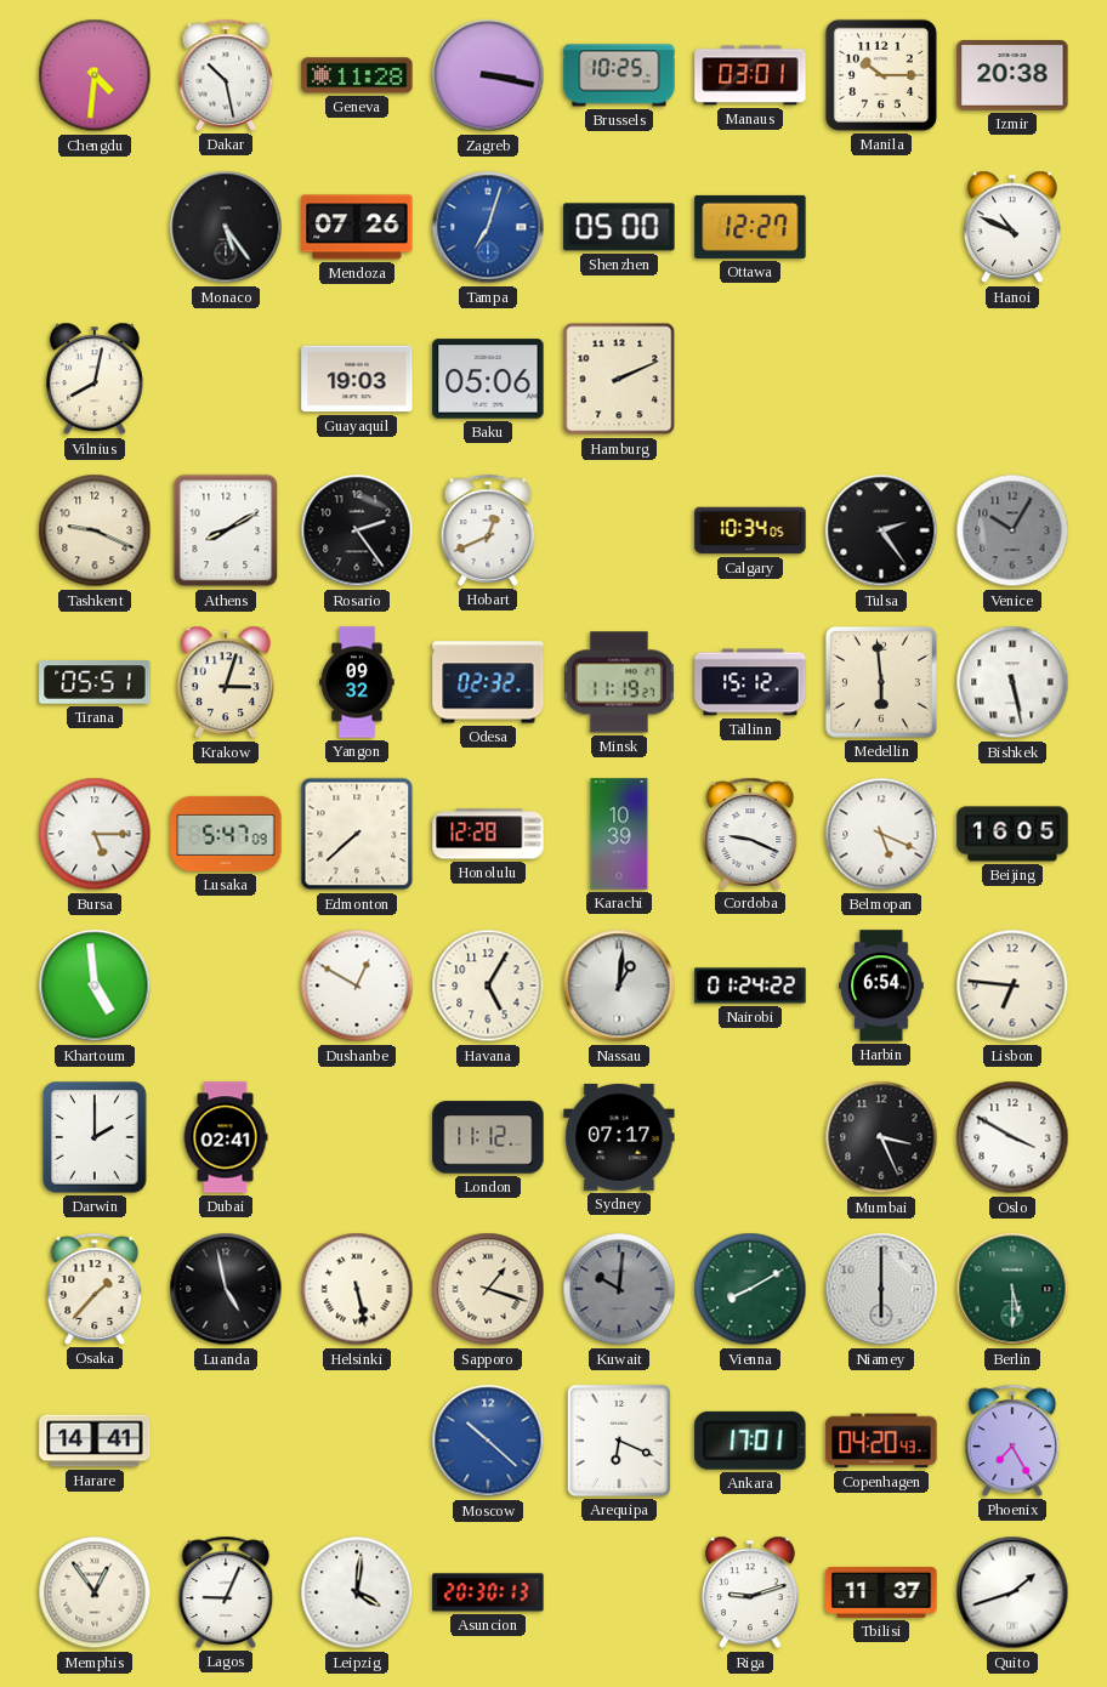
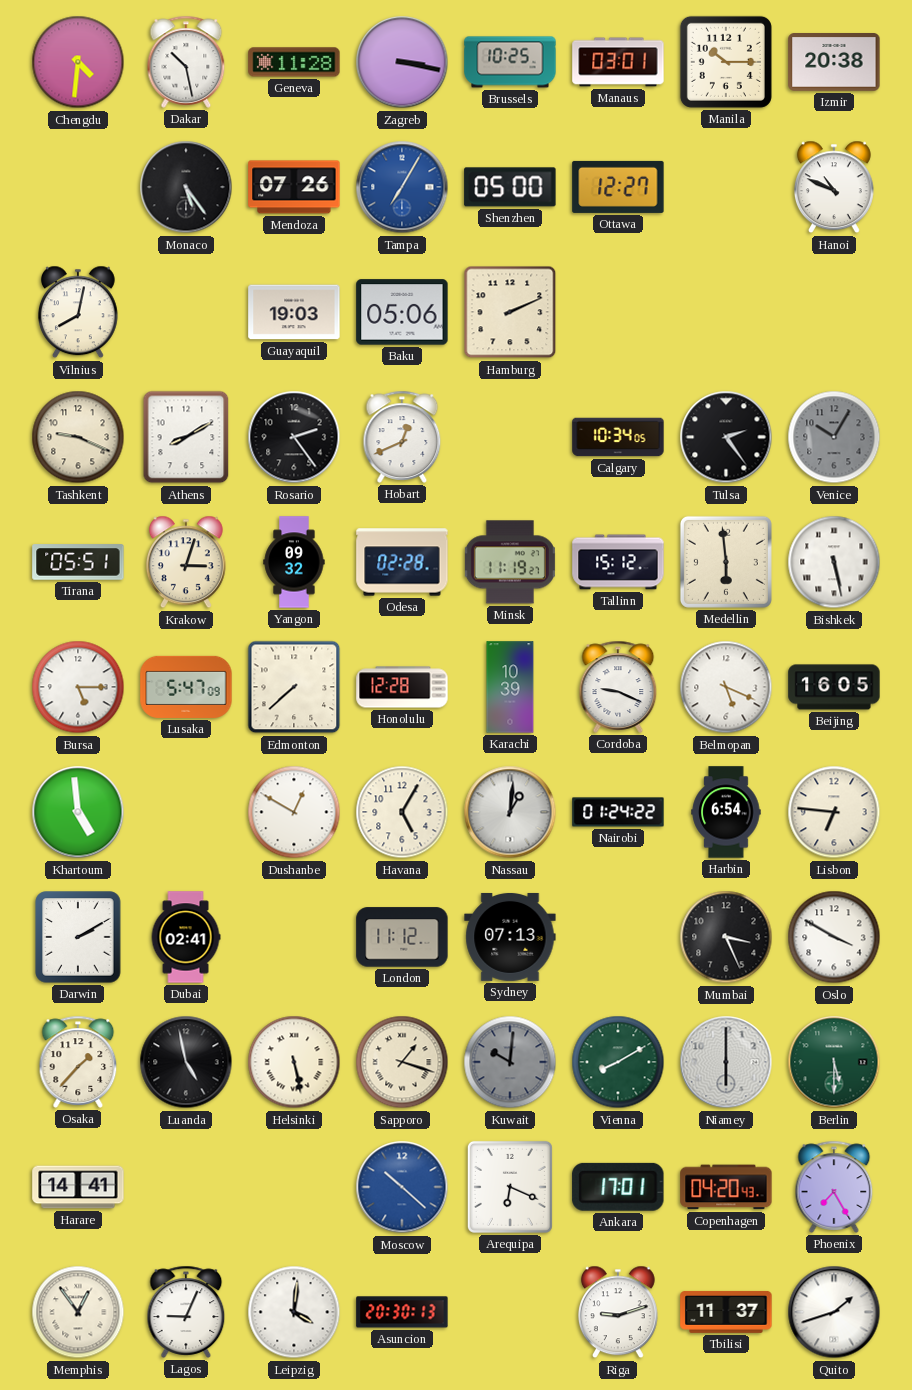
Tampa: 7:03 -> 7:05 (402, 187)
Odesa: 02:32 -> 02:28 (402, 562)
Darwin: 2:00 -> 2:10 (78, 937)
Sydney: 07:17 -> 07:13 (510, 937)
